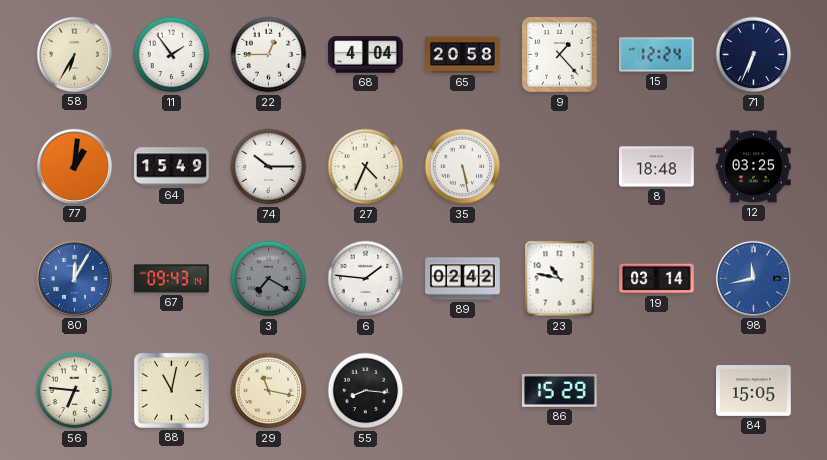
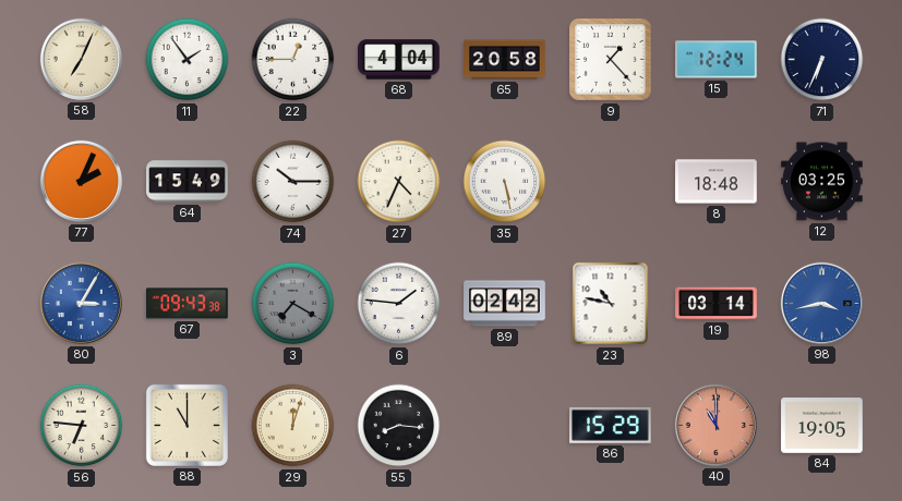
58: 6:35 -> 7:04 (81, 59)
77: 1:01 -> 2:04 (81, 181)
80: 12:05 -> 3:05 (81, 303)
67: 09:43:14 -> 09:43:38 (188, 304)
98: 11:43 -> 3:43 (821, 303)
88: 11:02 -> 11:00 (187, 425)
29: 11:17 -> 12:03 (293, 426)
40: none -> 11:00 (715, 425)
84: 15:05 -> 19:05 (822, 426)
